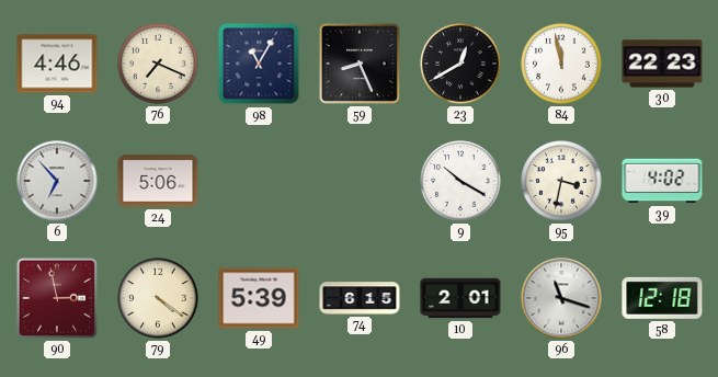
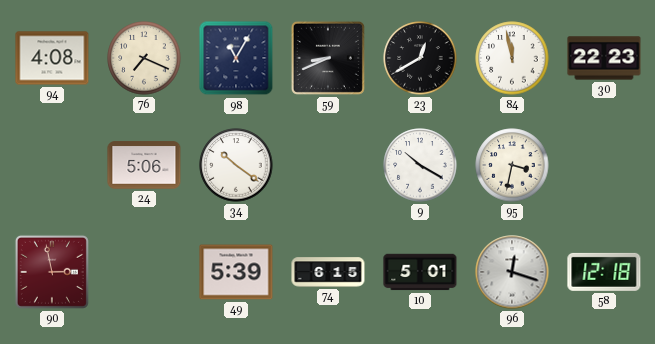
94: 4:46 -> 4:08 (52, 58)
59: 8:26 -> 8:41 (328, 58)
6: 6:53 -> none (57, 181)
34: none -> 10:21 (236, 165)
39: 4:02 -> none (662, 181)
79: 4:21 -> none (158, 298)
10: 2:01 -> 5:01 (420, 272)
96: 11:18 -> 12:18 (512, 272)
